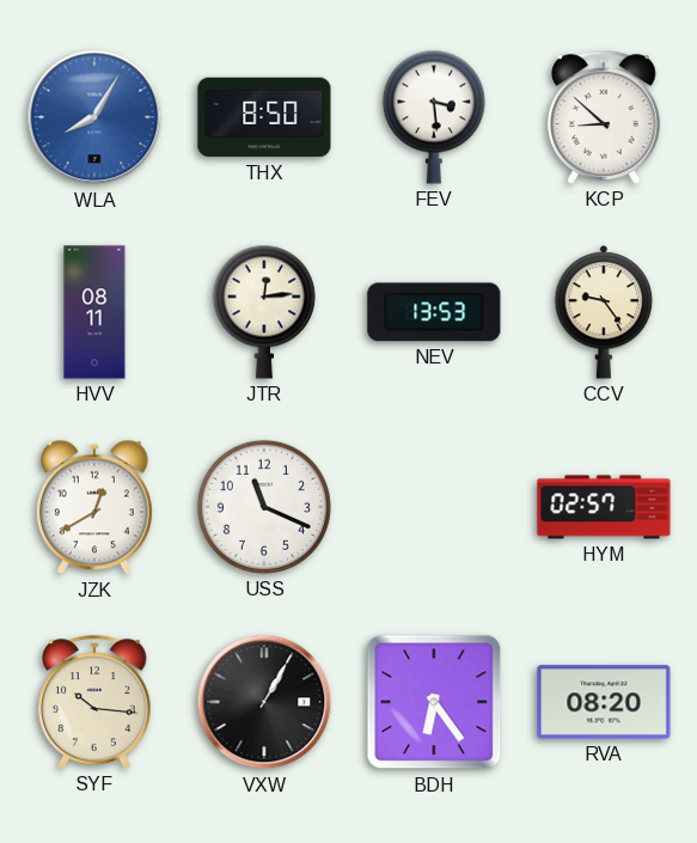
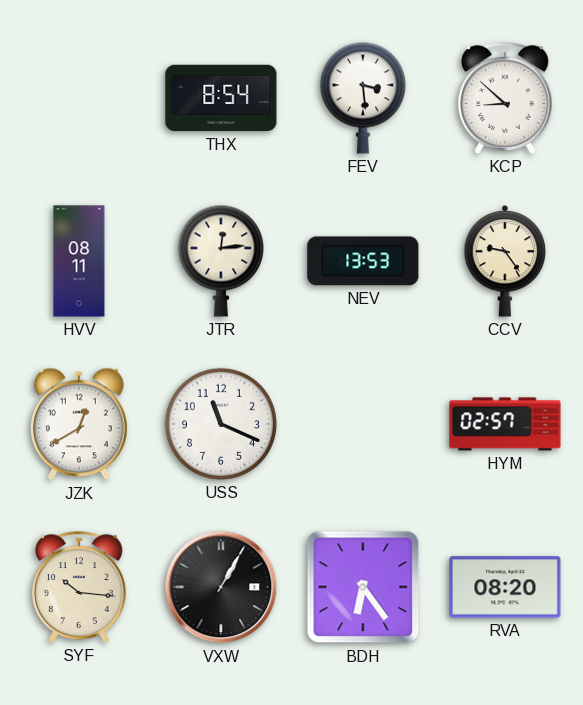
WLA: 8:05 -> none (94, 117)
THX: 8:50 -> 8:54 (221, 98)
